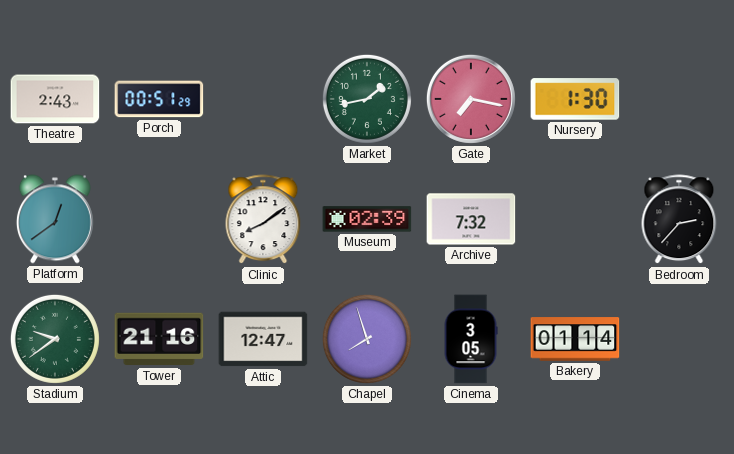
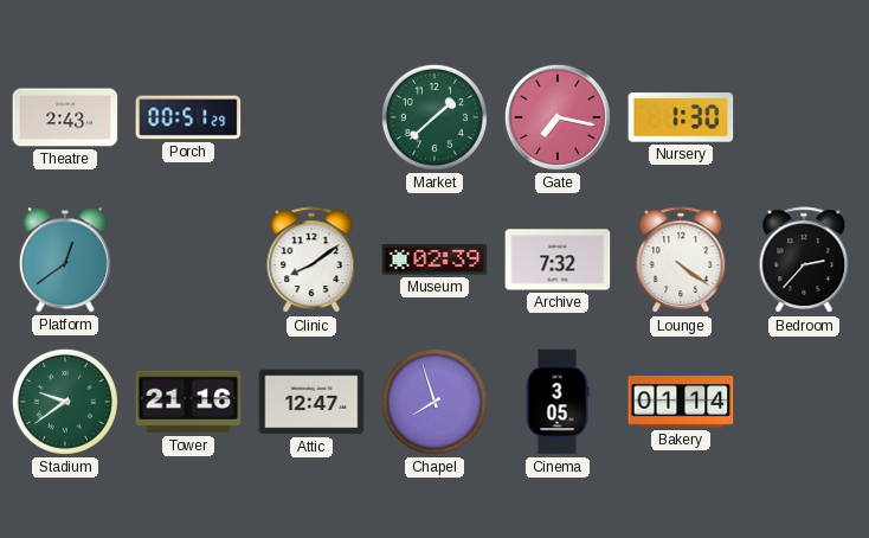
Market: 1:43 -> 1:38 (434, 117)
Lounge: none -> 4:21 (681, 261)
